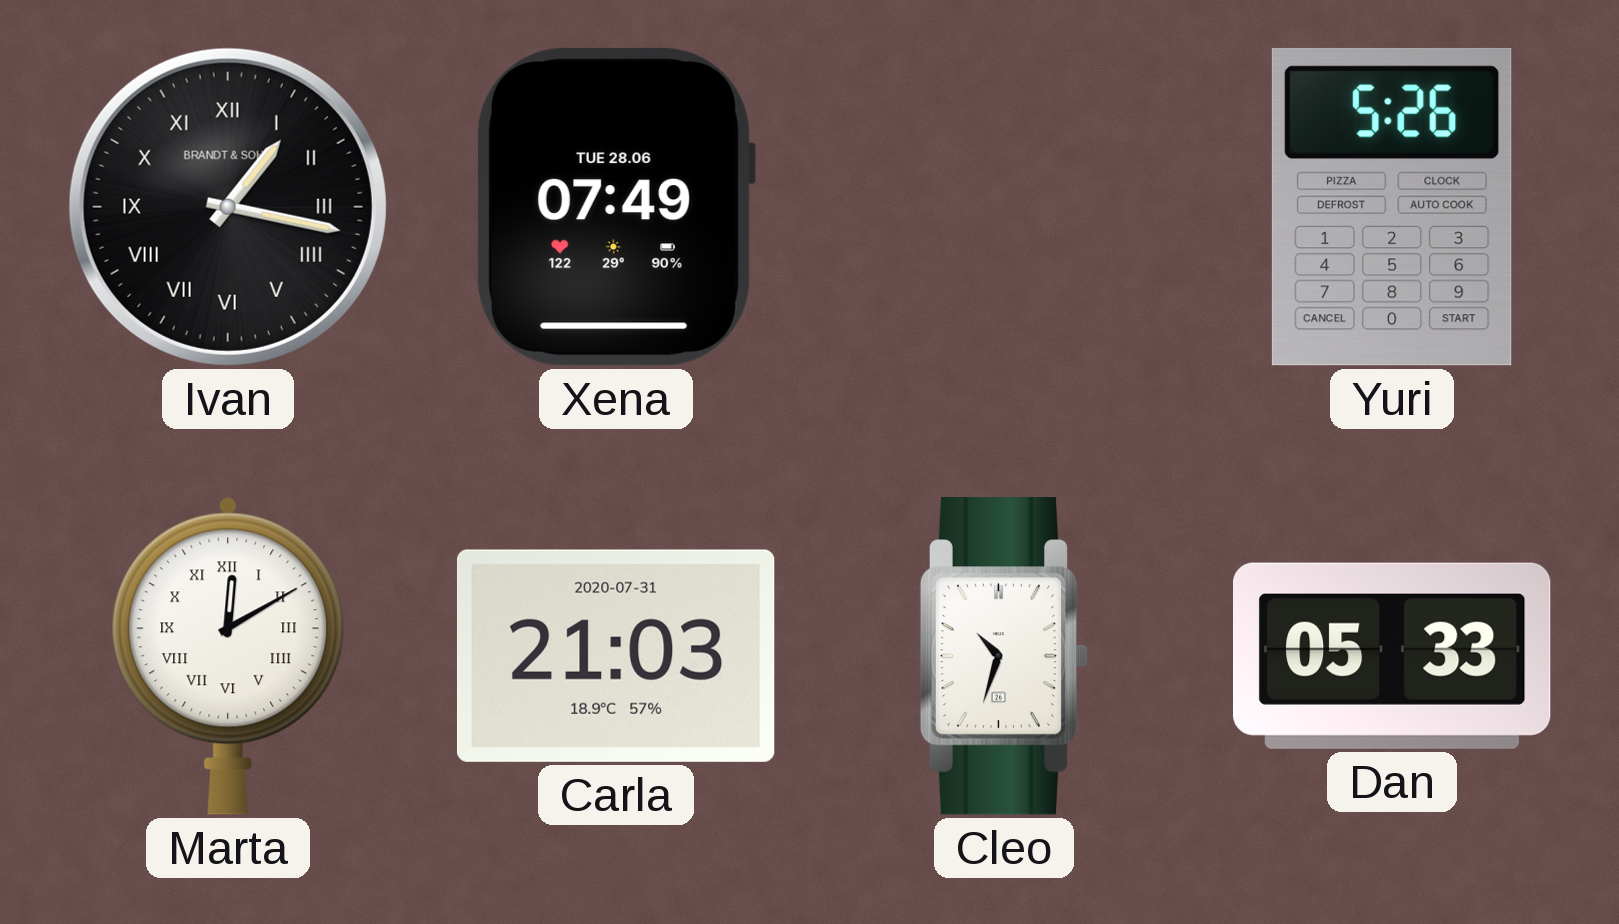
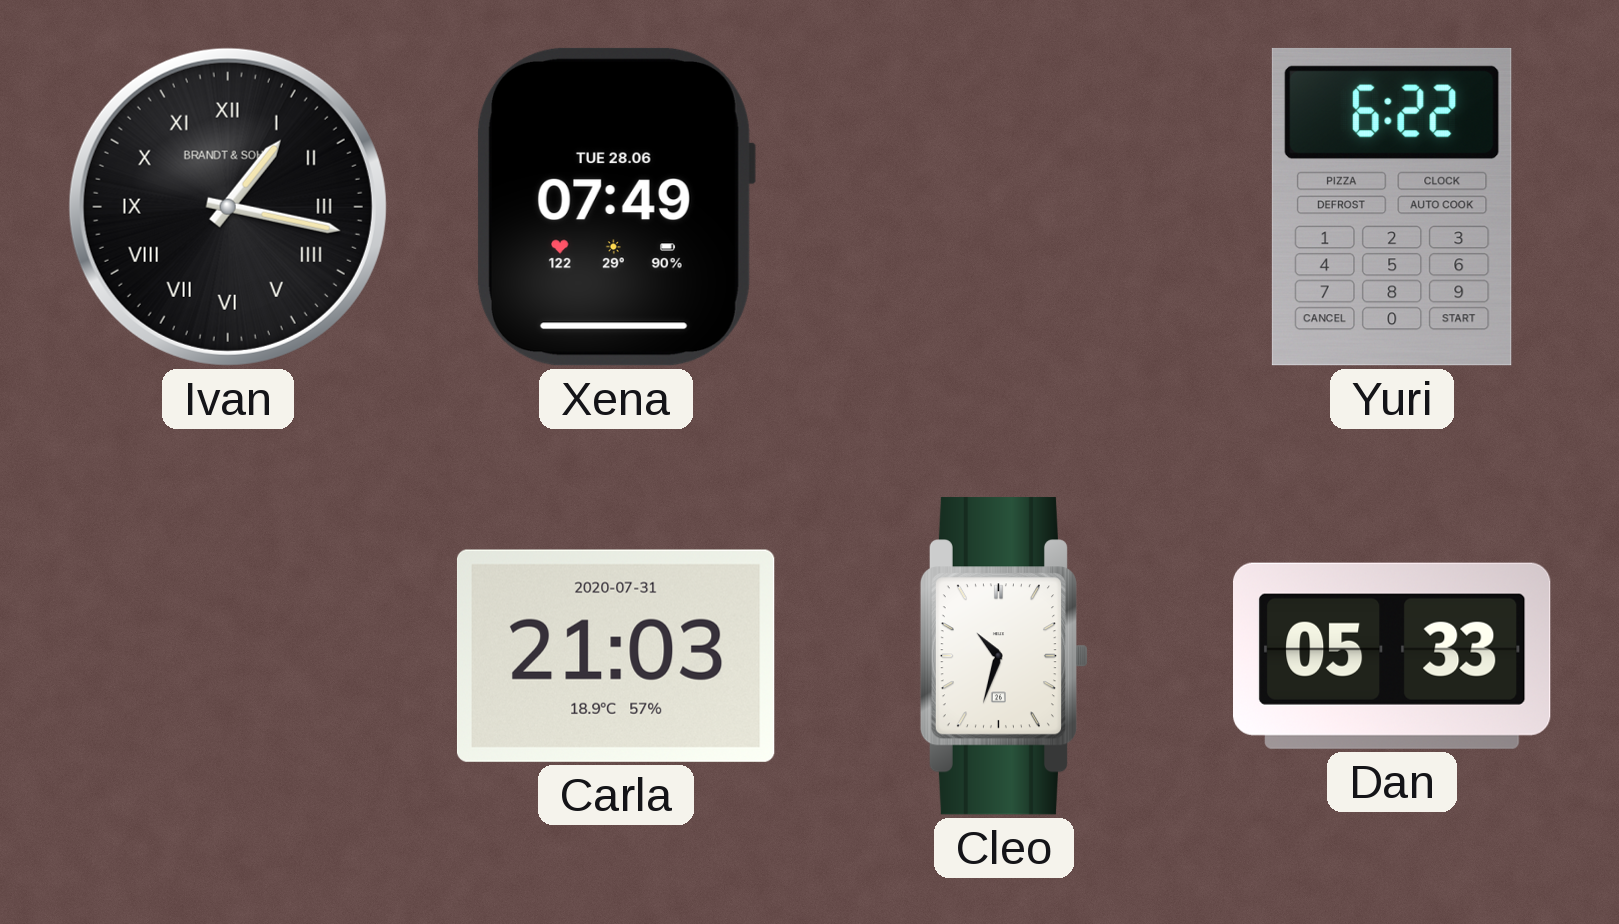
Yuri: 5:26 -> 6:22 (1392, 207)
Marta: 12:10 -> none (228, 656)
